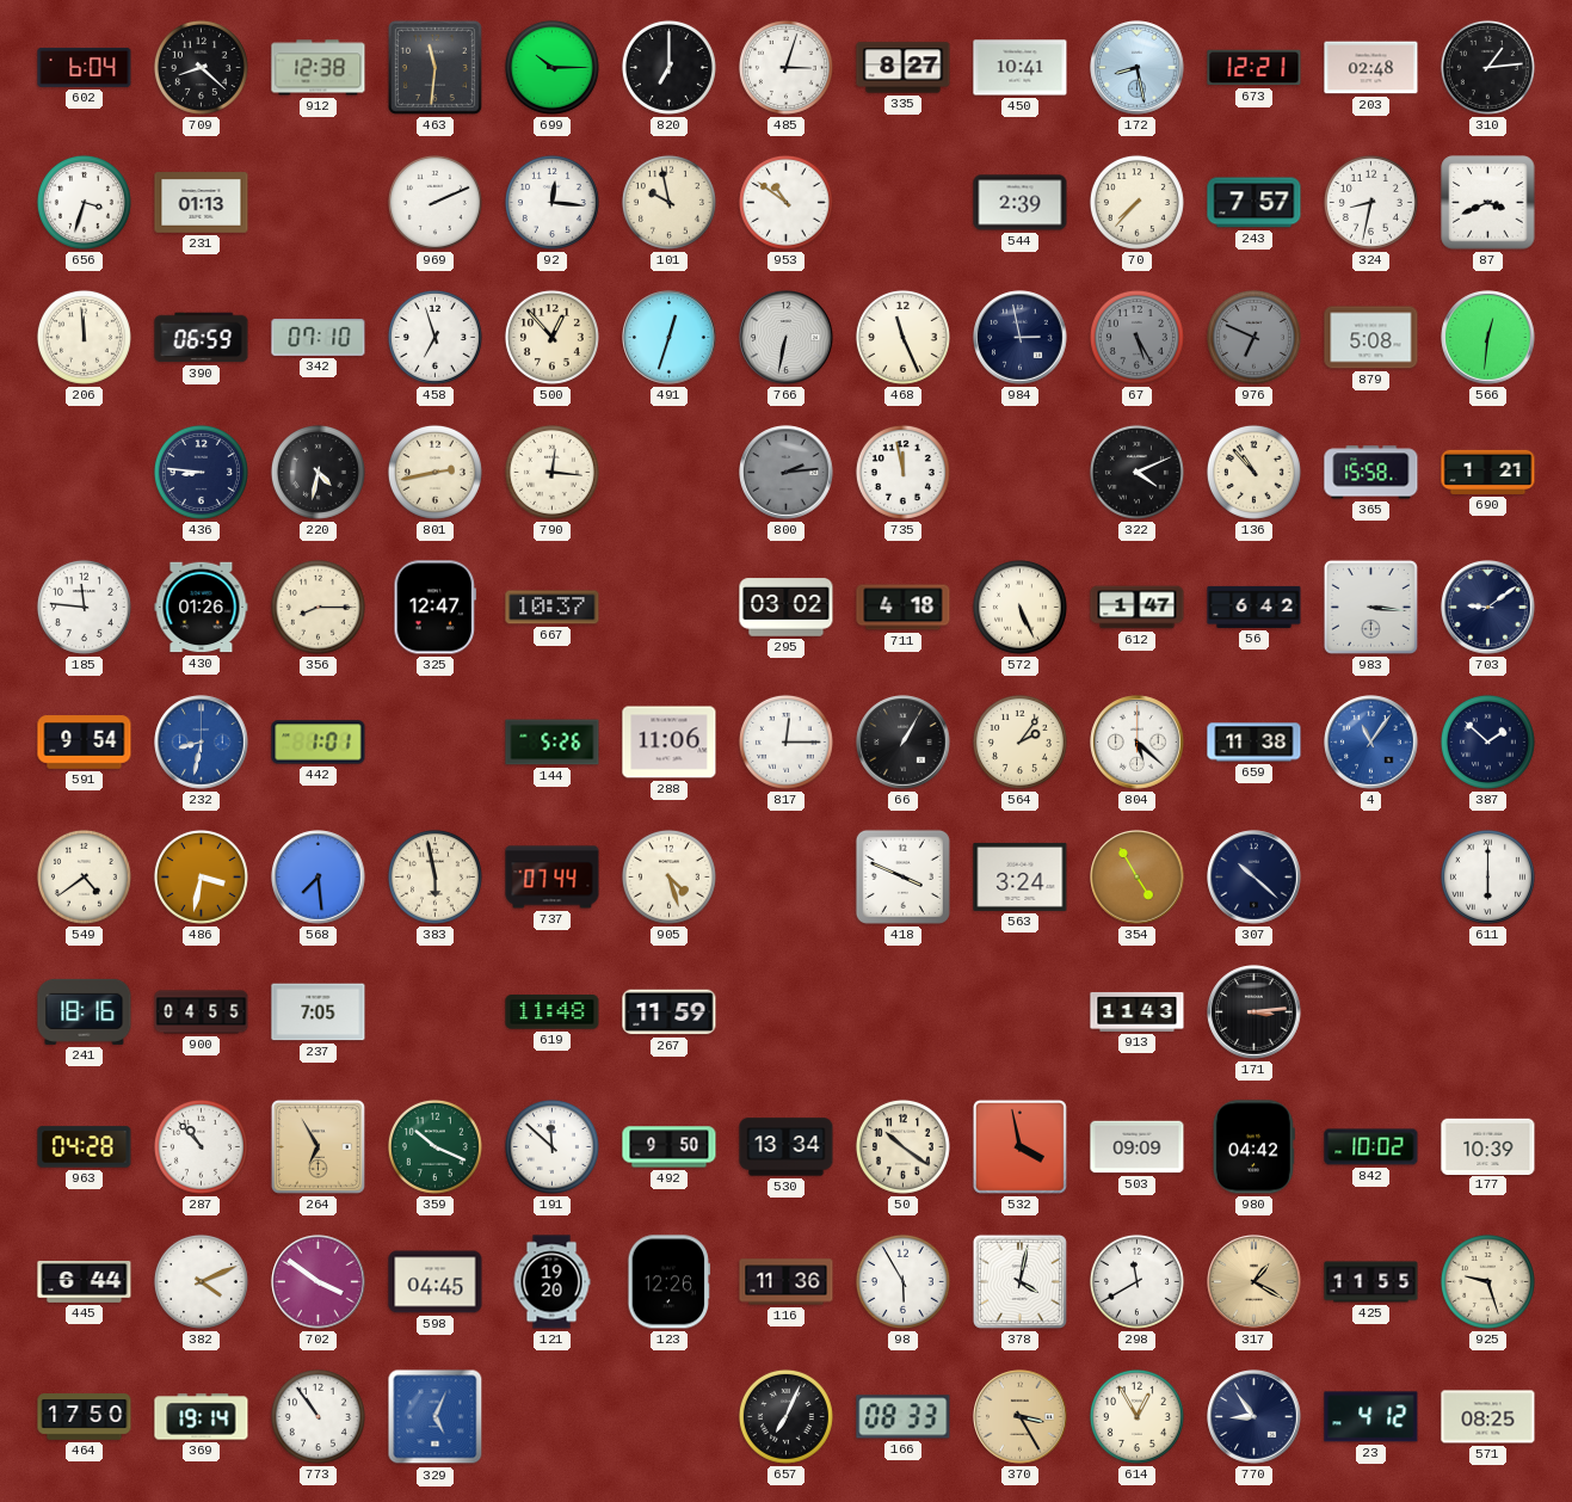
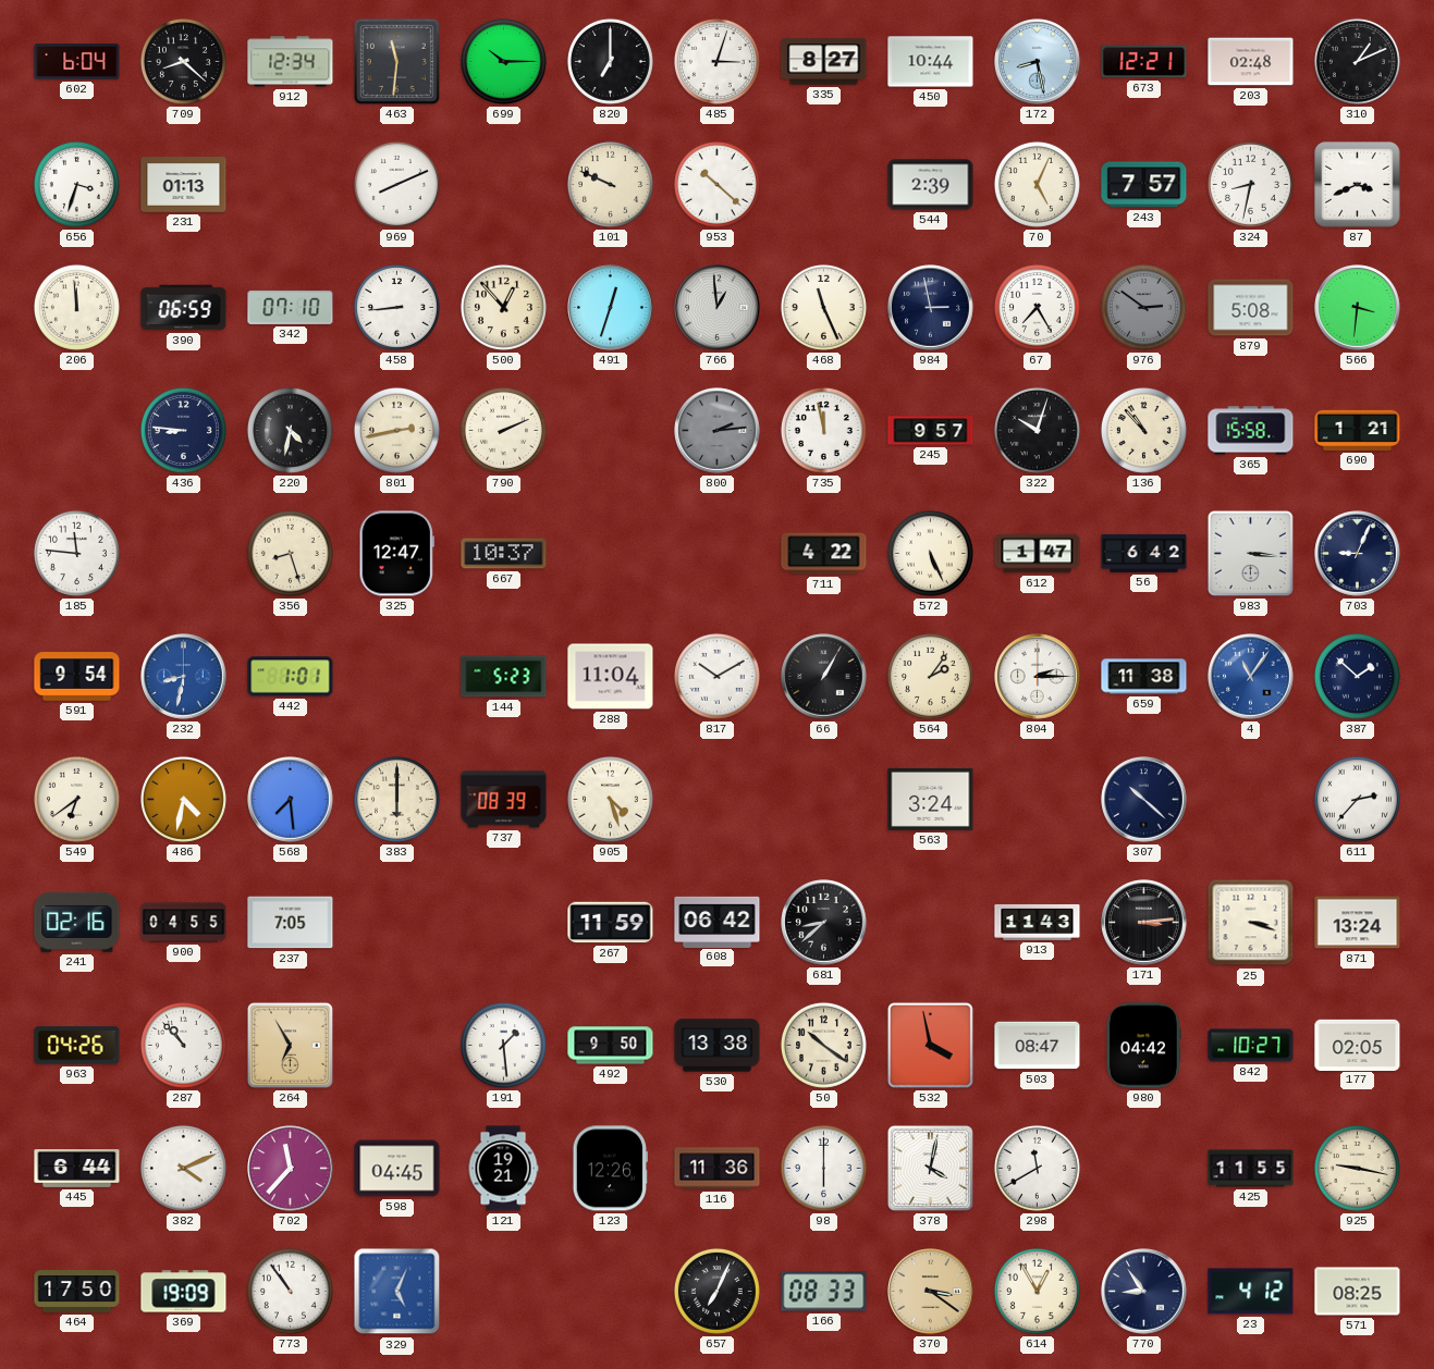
912: 12:38 -> 12:34 (291, 62)
450: 10:41 -> 10:44 (931, 62)
310: 1:14 -> 1:11 (1357, 61)
969: 2:11 -> 8:11 (396, 184)
92: 12:16 -> none (551, 202)
101: 9:58 -> 9:49 (610, 184)
953: 10:51 -> 10:22 (716, 184)
70: 7:37 -> 5:04 (1037, 184)
458: 6:57 -> 8:44 (396, 307)
766: 6:32 -> 12:59 (718, 308)
67: 5:25 -> 7:25 (1037, 307)
67 dial: grey -> white (1037, 307)
976: 6:49 -> 2:51 (1143, 307)
566: 12:31 -> 3:31 (1358, 308)
790: 12:16 -> 2:11 (503, 430)
245: none -> 9:57 (931, 431)
322: 4:11 -> 10:03 (1037, 430)
430: 01:26 -> none (202, 608)
356: 8:15 -> 8:27 (290, 553)
295: 03:02 -> none (787, 608)
711: 4:18 -> 4:22 (824, 554)
703: 9:09 -> 9:04 (1358, 554)
144: 5:26 -> 5:23 (504, 677)
288: 11:06 -> 11:04 (611, 677)
817: 12:15 -> 10:10 (716, 676)
804: 5:22 -> 2:15 (1038, 677)
549: 4:39 -> 6:39 (76, 799)
486: 3:32 -> 4:32 (183, 799)
383: 5:58 -> 6:00 (396, 799)
737: 07:44 -> 08:39 (504, 800)
418: 3:49 -> none (902, 876)
354: 4:55 -> none (1138, 878)
611: 6:00 -> 2:37 (1357, 799)
241: 18:16 -> 02:16 (77, 922)
619: 11:48 -> none (553, 1012)
608: none -> 06:42 (718, 922)
681: none -> 8:38 (824, 923)
25: none -> 3:18 (1251, 923)
871: none -> 13:24 (1358, 923)
963: 04:28 -> 04:26 (77, 1046)
359: 10:19 -> none (434, 1146)
191: 11:52 -> 1:29 (503, 1045)
530: 13:34 -> 13:38 (718, 1046)
503: 09:09 -> 08:47 (1038, 1046)
842: 10:02 -> 10:27 (1251, 1046)
177: 10:39 -> 02:05 (1358, 1045)
702: 3:51 -> 11:37 (291, 1169)
121: 19:20 -> 19:21 (503, 1169)
98: 5:55 -> 6:00 (823, 1168)
317: 1:20 -> none (1254, 1282)
925: 9:27 -> 9:17 (1357, 1168)
369: 19:14 -> 19:09 (184, 1292)
370: 3:25 -> 3:21 (931, 1292)
